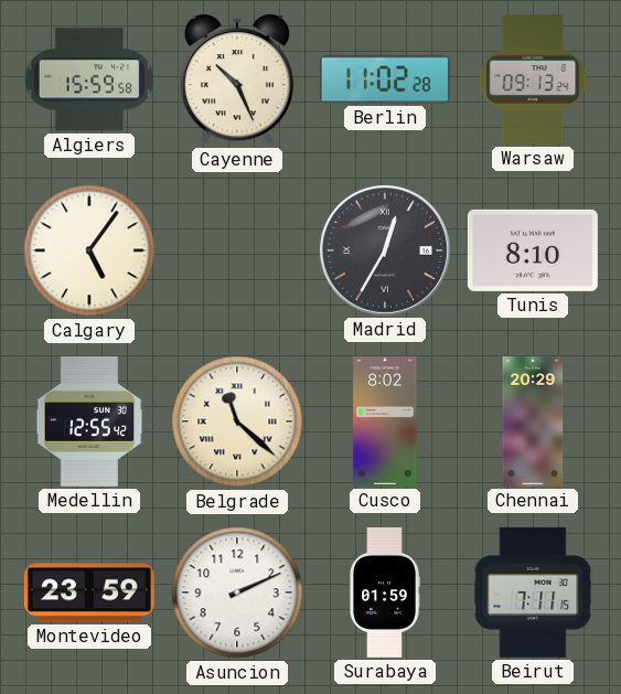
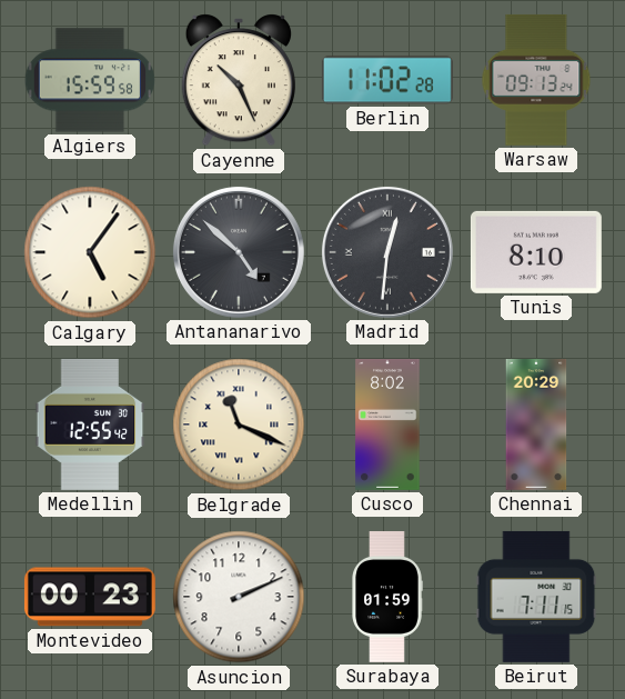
Antananarivo: none -> 4:52 (239, 252)
Madrid: 12:35 -> 12:31 (387, 252)
Belgrade: 11:22 -> 11:19 (239, 425)
Montevideo: 23:59 -> 00:23 (90, 597)
